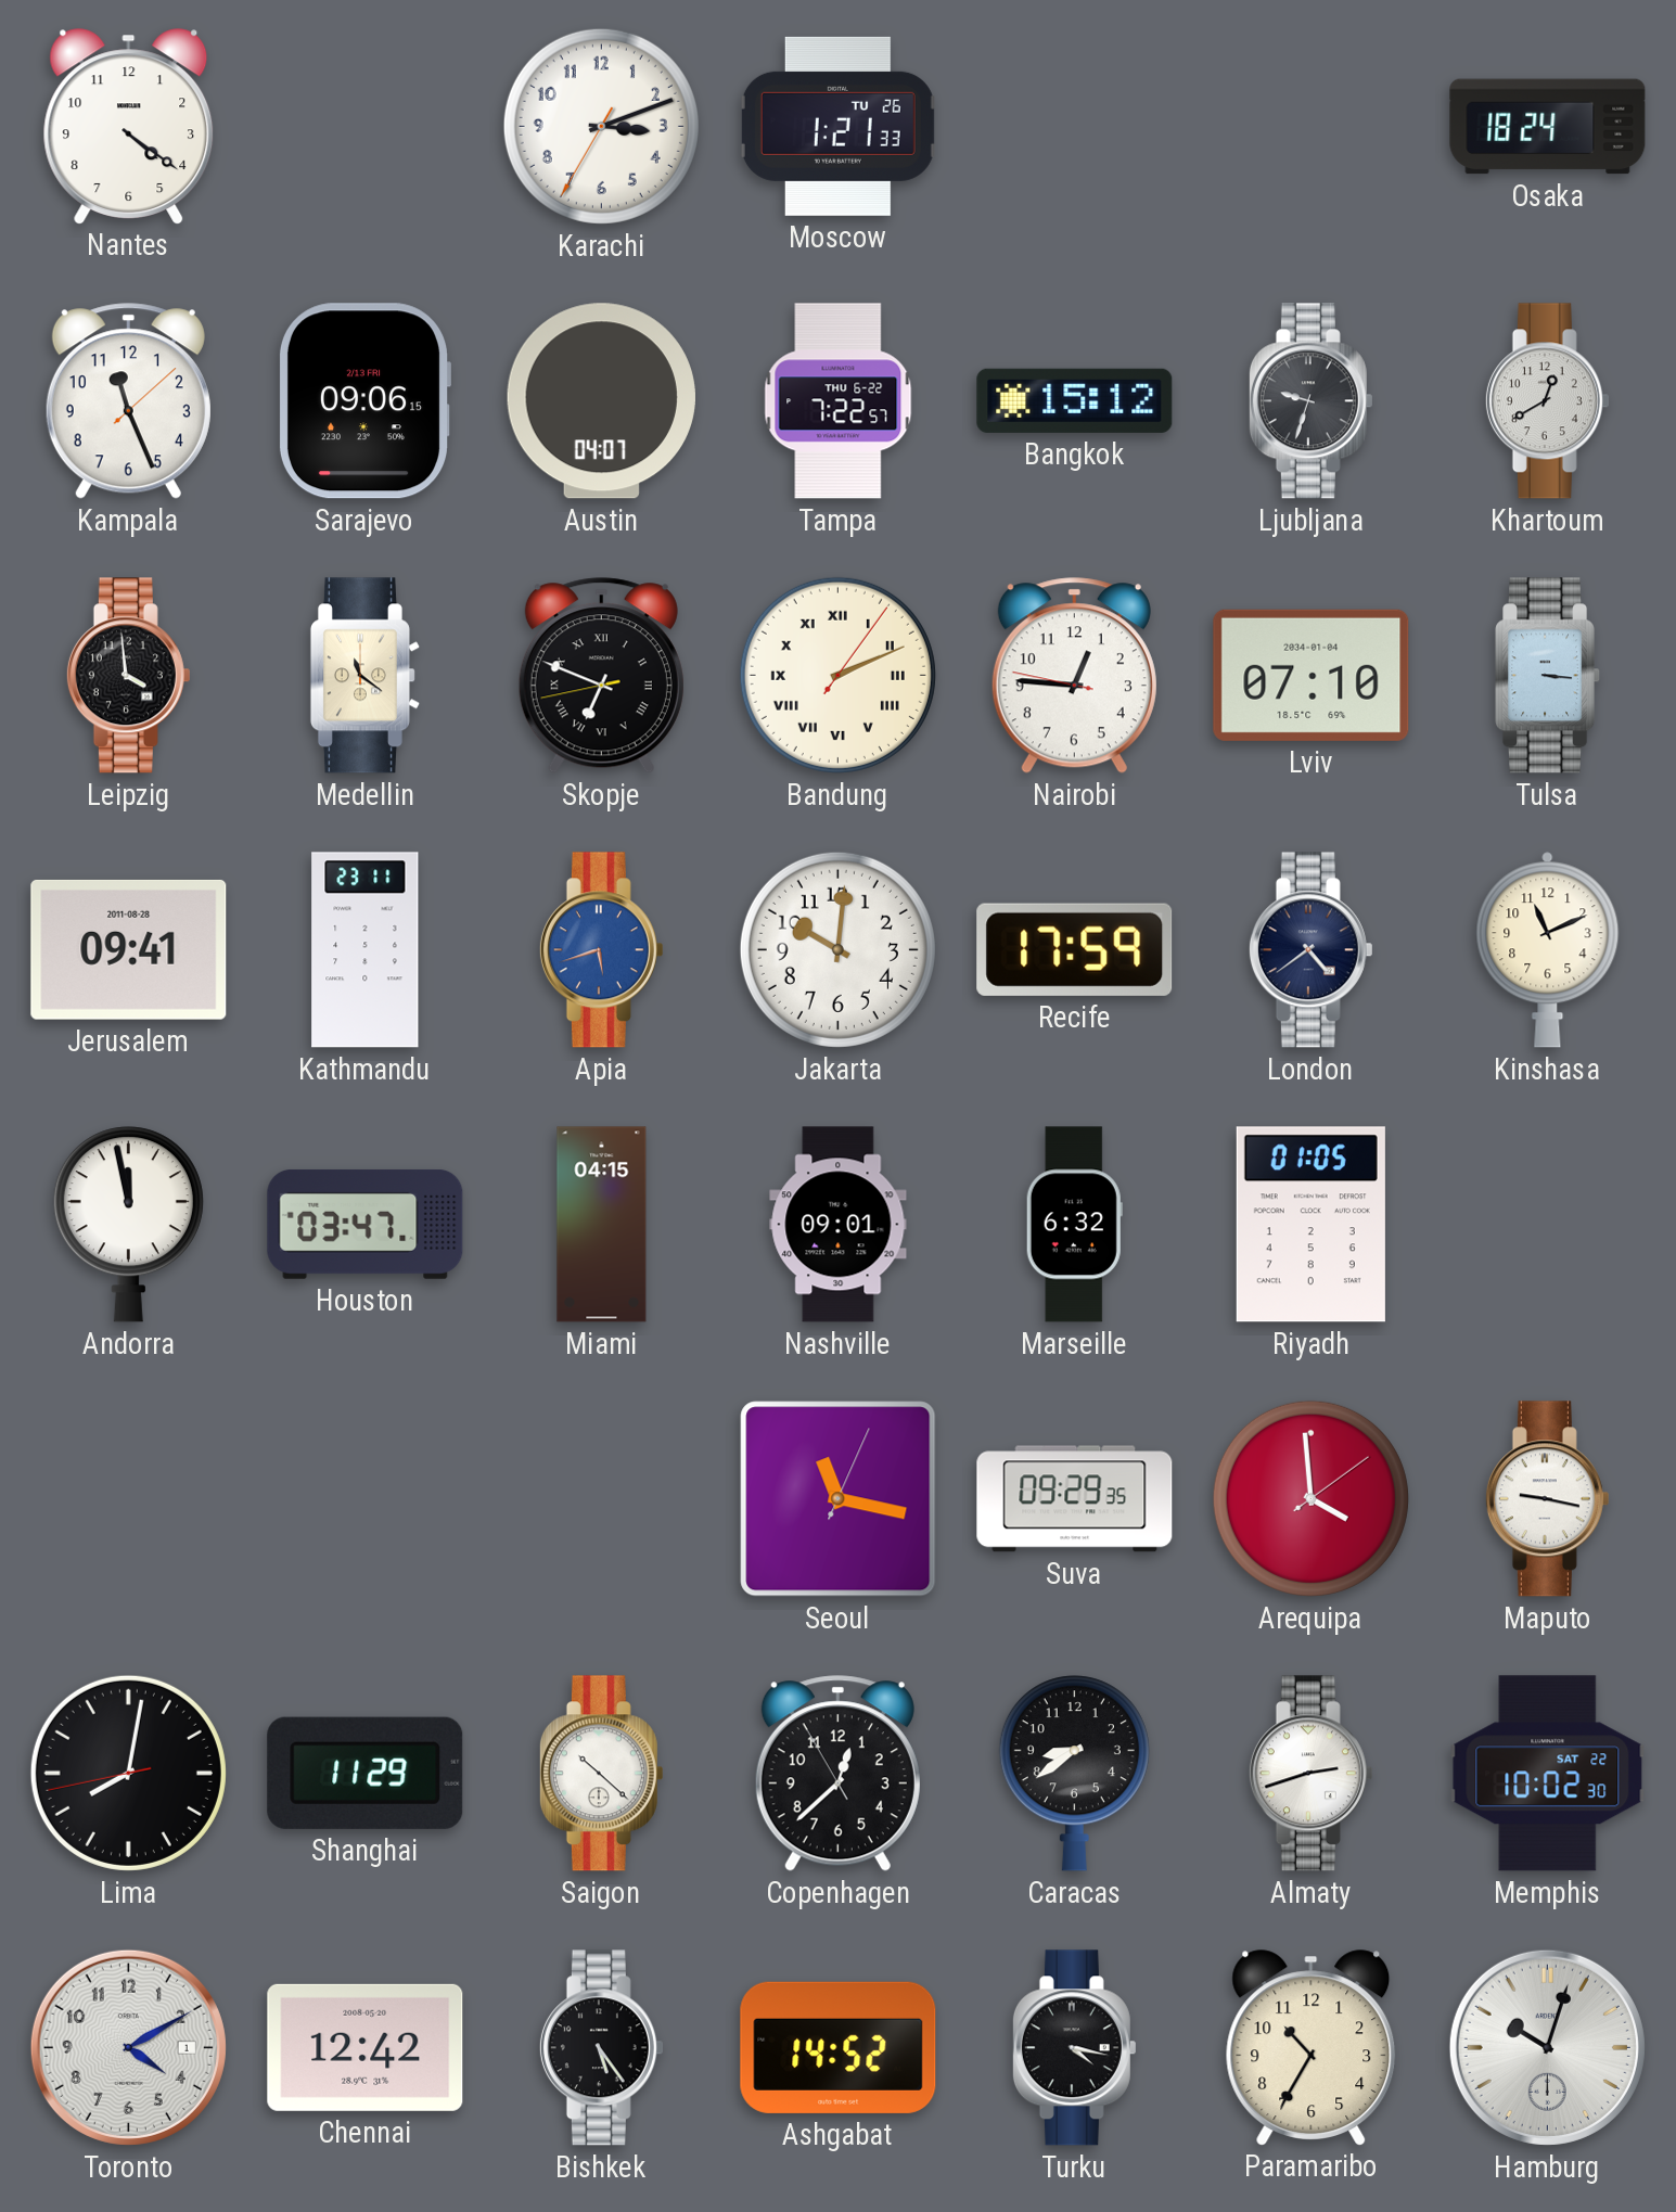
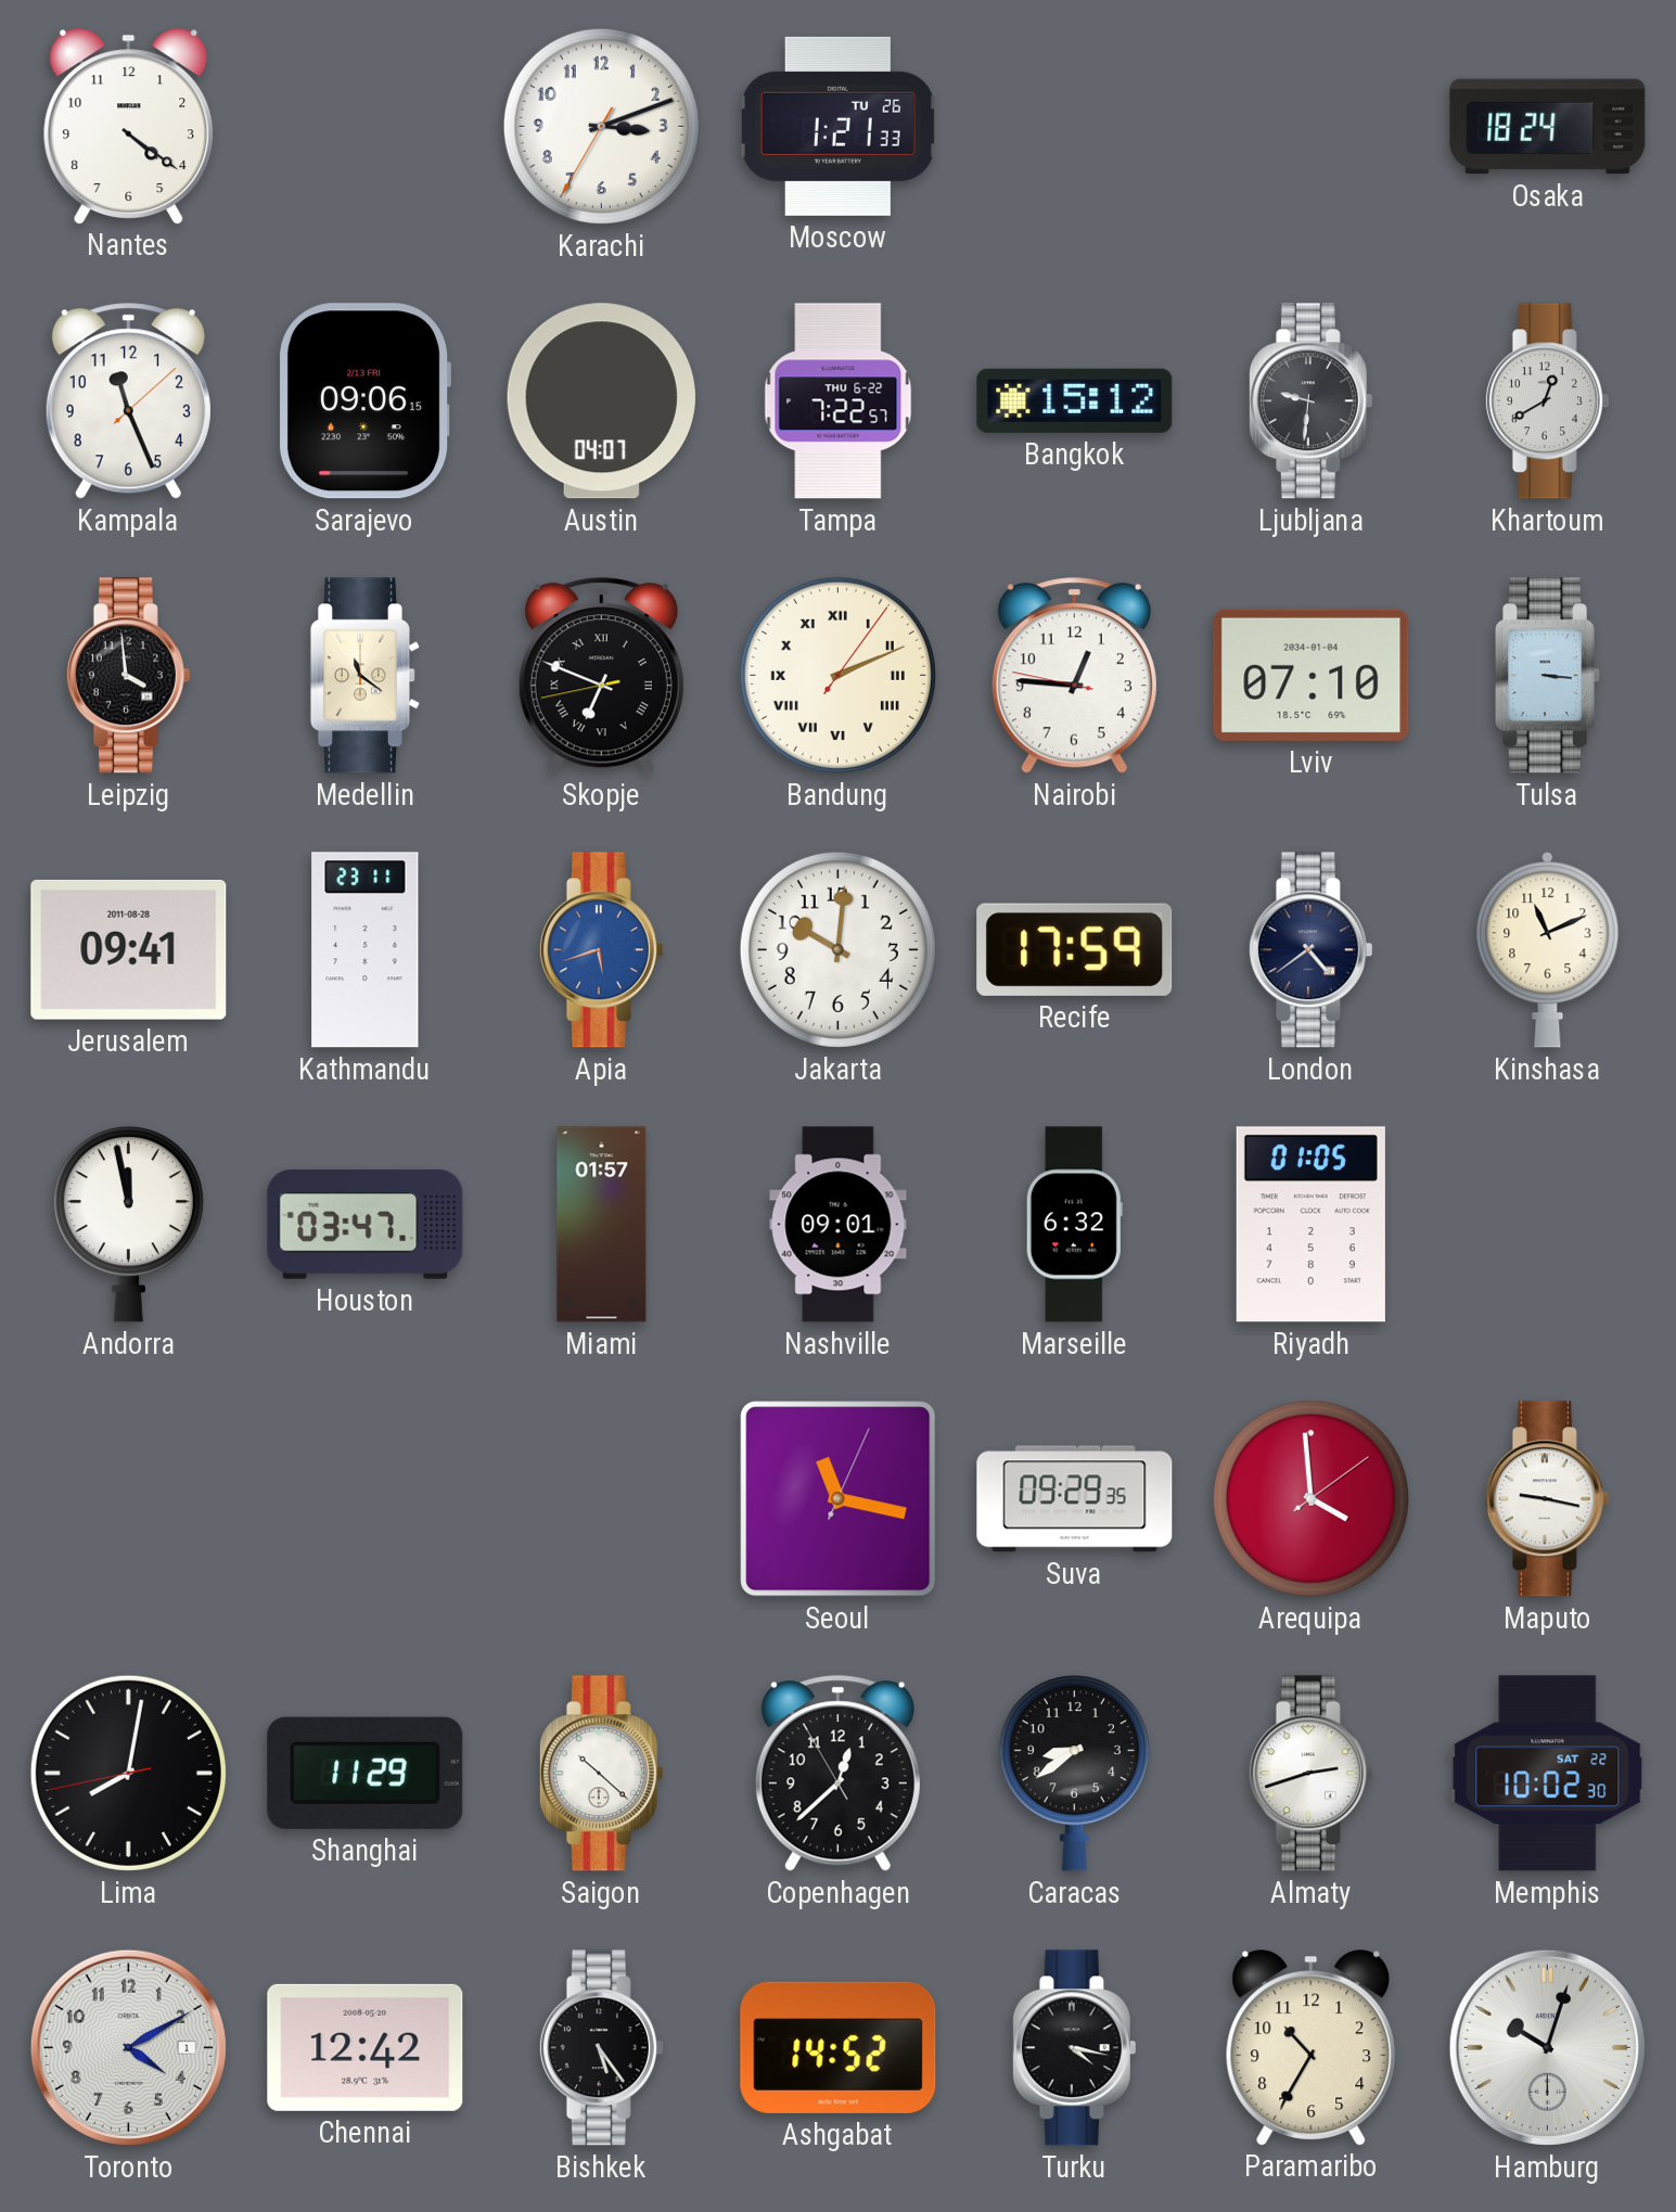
Ljubljana: 9:33 -> 9:31 (1310, 401)
Miami: 04:15 -> 01:57 (602, 1225)
